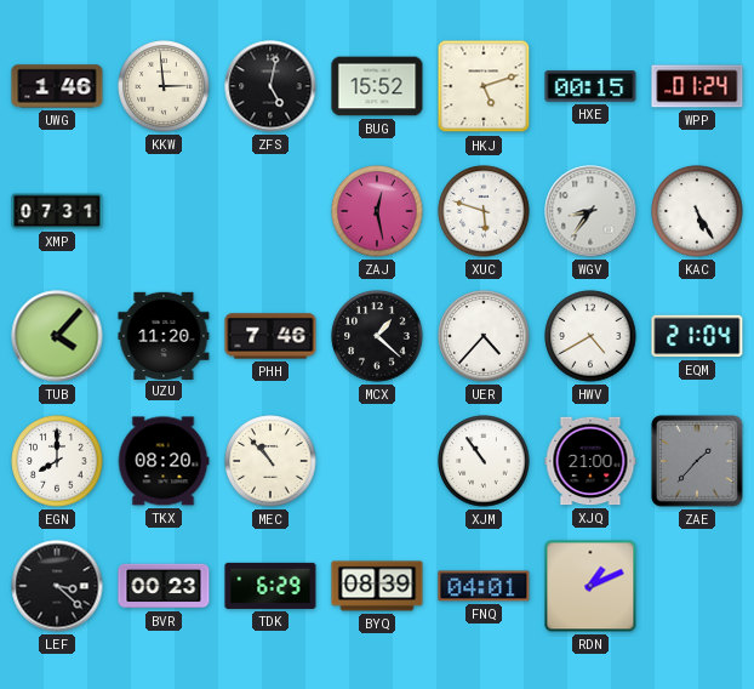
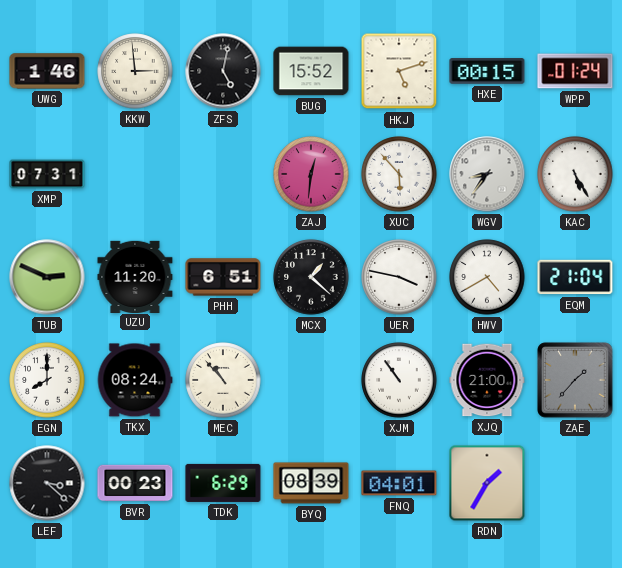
ZAJ: 12:28 -> 12:31 (311, 174)
XUC: 5:48 -> 5:53 (399, 174)
TUB: 4:07 -> 2:49 (47, 277)
PHH: 7:46 -> 6:51 (223, 277)
UER: 4:37 -> 3:47 (399, 277)
TKX: 08:20 -> 08:24 (135, 380)
RDN: 1:11 -> 1:35 (487, 483)
